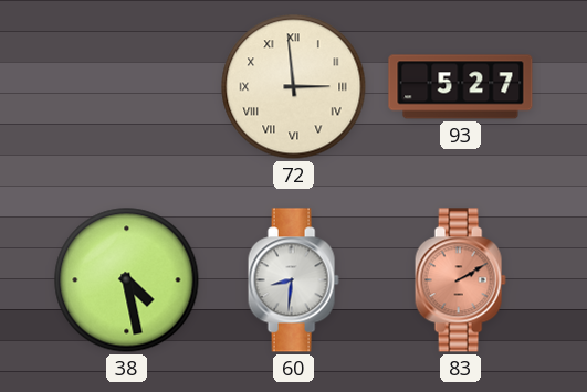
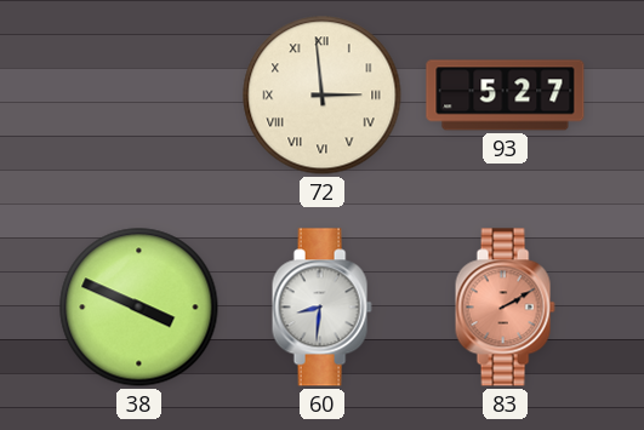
38: 4:28 -> 3:49 (139, 308)
